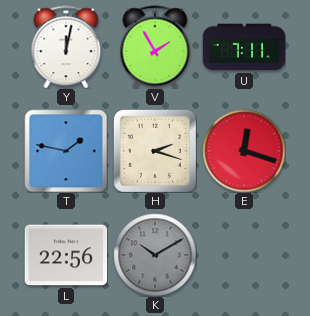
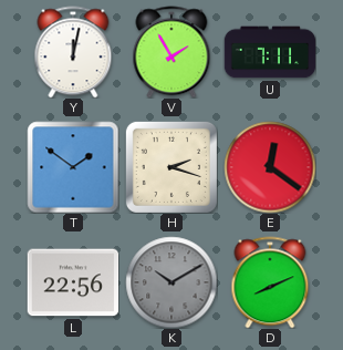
T: 1:47 -> 1:51 (73, 167)
E: 12:18 -> 12:21 (270, 167)
D: none -> 8:11 (270, 282)
